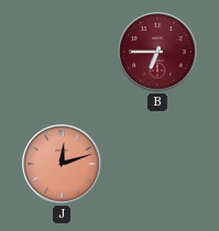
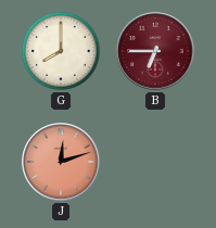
G: none -> 8:00 (61, 51)
